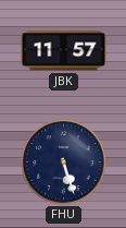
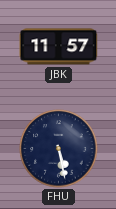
FHU: 5:27 -> 5:28 (59, 149)
